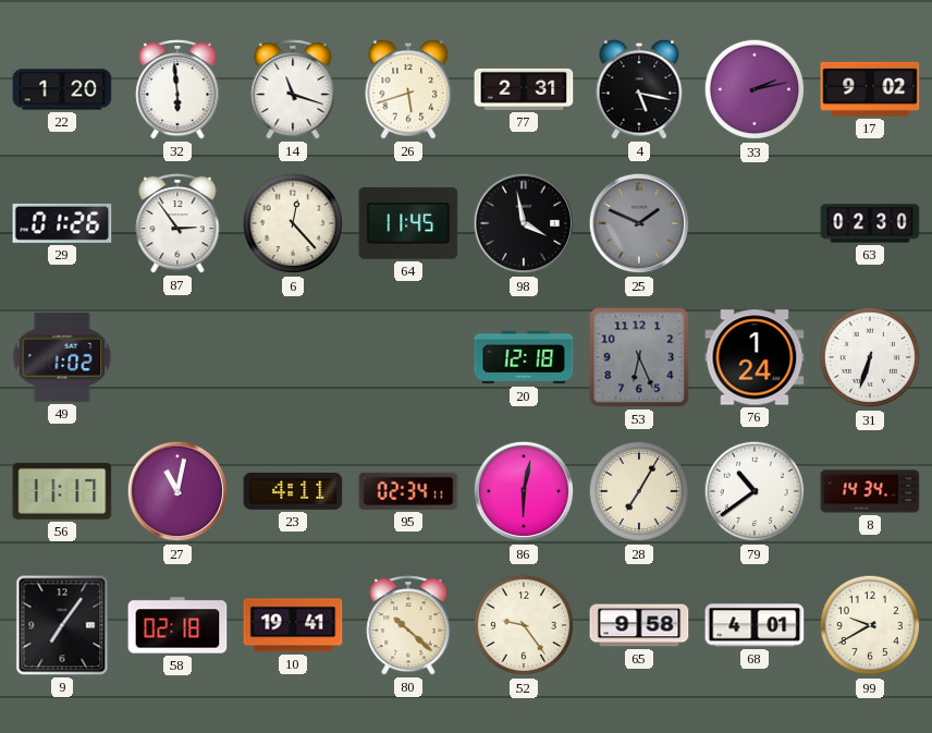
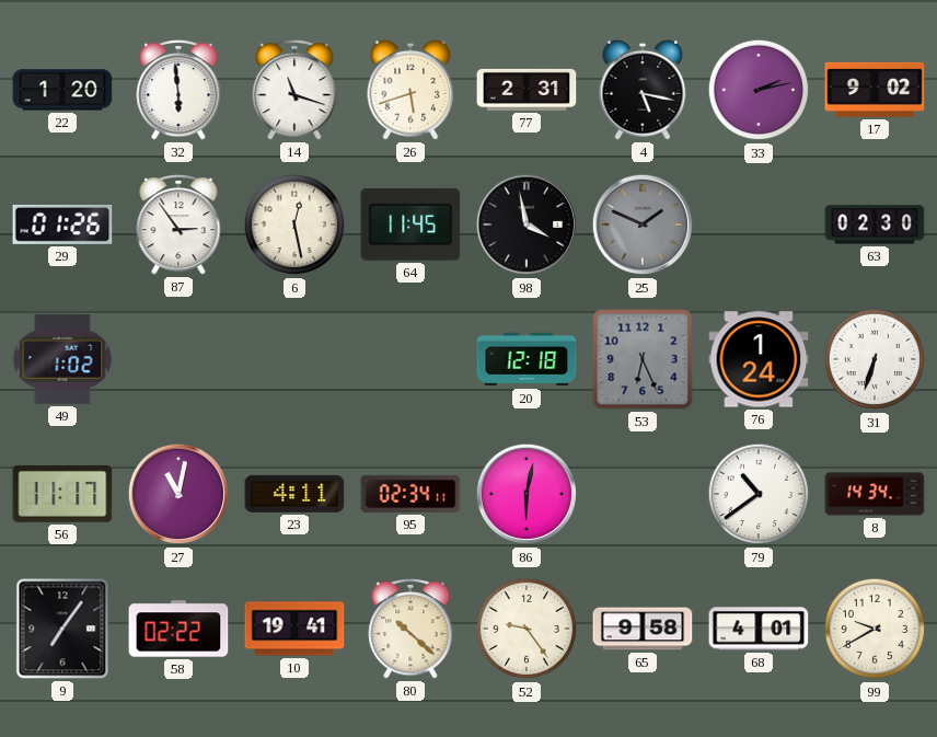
6: 12:23 -> 12:28 (294, 224)
28: 7:05 -> none (639, 491)
58: 02:18 -> 02:22 (178, 629)
